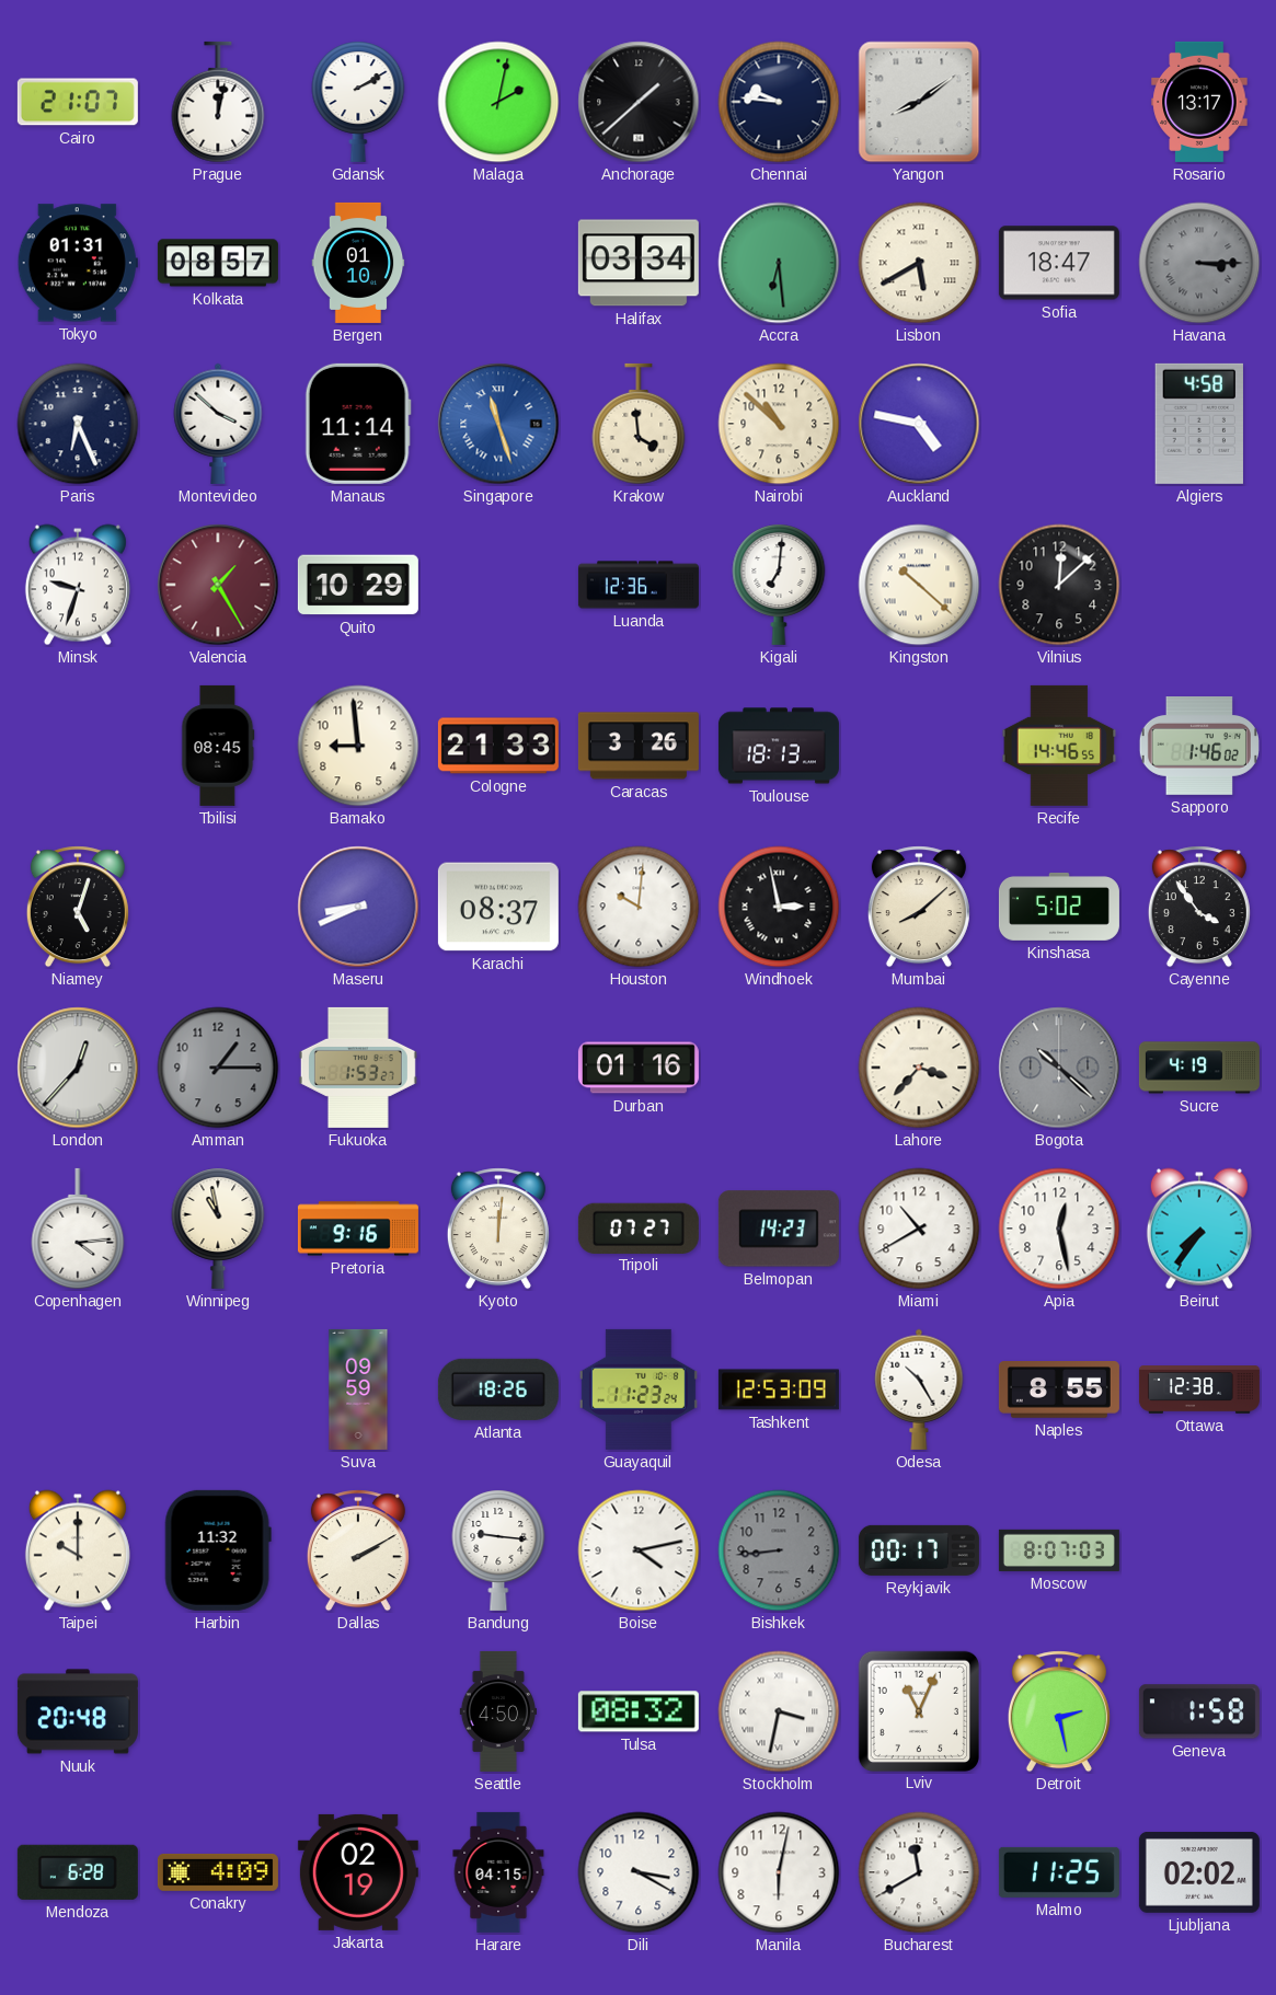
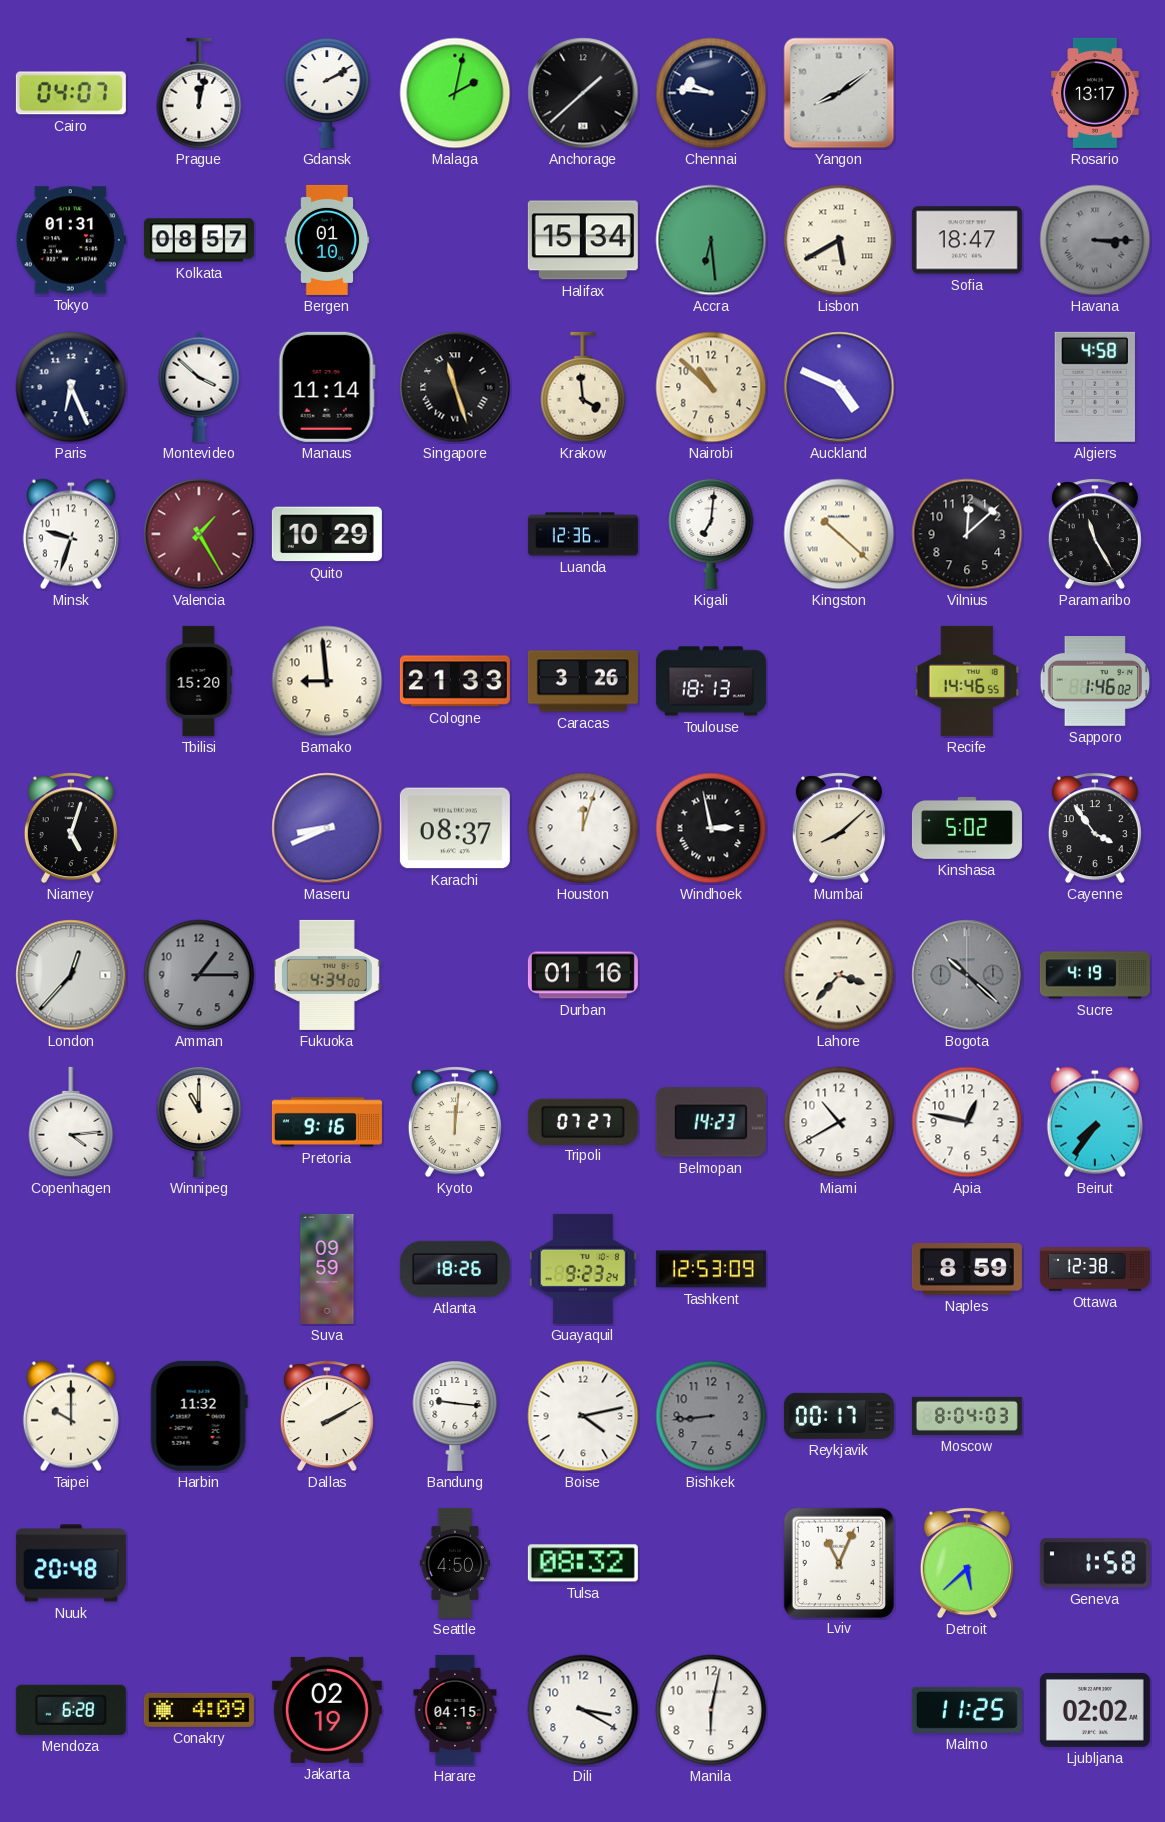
Cairo: 21:07 -> 04:07 (71, 93)
Halifax: 03:34 -> 15:34 (583, 240)
Singapore dial: blue -> black (455, 387)
Auckland: 4:47 -> 4:49 (839, 387)
Paramaribo: none -> 11:25 (1095, 534)
Tbilisi: 08:45 -> 15:20 (199, 681)
Houston: 10:01 -> 12:03 (583, 828)
Fukuoka: 1:53 -> 4:34 (327, 975)
Winnipeg: 10:58 -> 11:00 (199, 1122)
Apia: 12:28 -> 12:47 (967, 1122)
Guayaquil: 11:23 -> 9:23 (583, 1269)
Odesa: 10:25 -> none (919, 1389)
Naples: 8:55 -> 8:59 (967, 1270)
Moscow: 8:07 -> 8:04 (967, 1416)
Stockholm: 3:32 -> none (779, 1711)
Detroit: 2:28 -> 5:38 (967, 1563)
Bucharest: 11:40 -> none (919, 1872)
